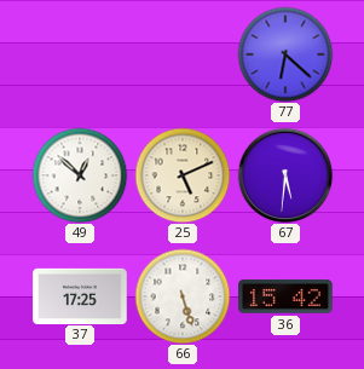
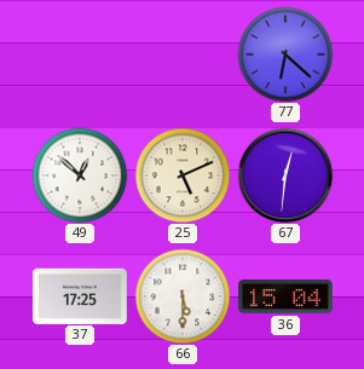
67: 5:31 -> 12:31 (285, 175)
66: 5:27 -> 5:30 (183, 296)
36: 15:42 -> 15:04 (285, 296)
